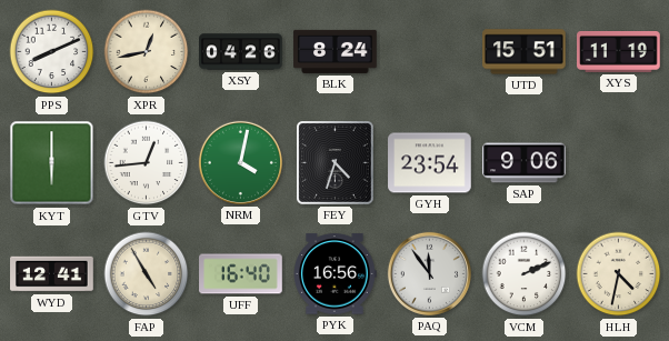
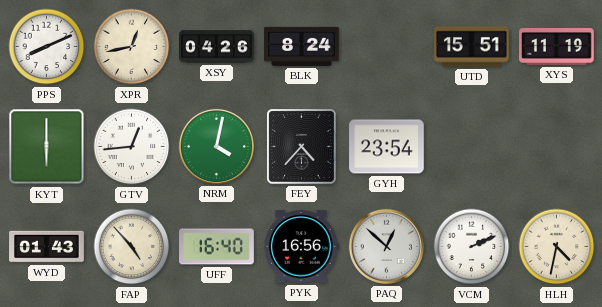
FEY: 4:33 -> 4:37 (302, 147)
SAP: 9:06 -> none (525, 163)
WYD: 12:41 -> 01:43 (47, 247)
FAP: 4:55 -> 4:53 (132, 247)
PAQ: 11:54 -> 12:52 (386, 246)
